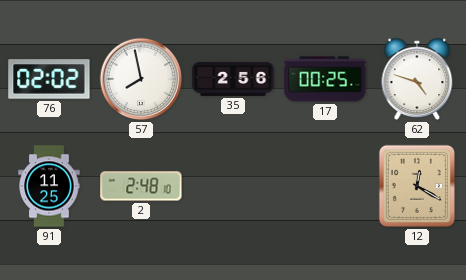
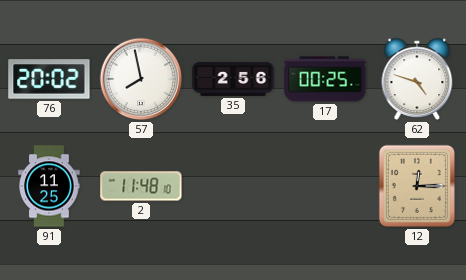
76: 02:02 -> 20:02 (49, 79)
2: 2:48 -> 11:48 (141, 186)
12: 12:20 -> 12:15 (417, 186)
